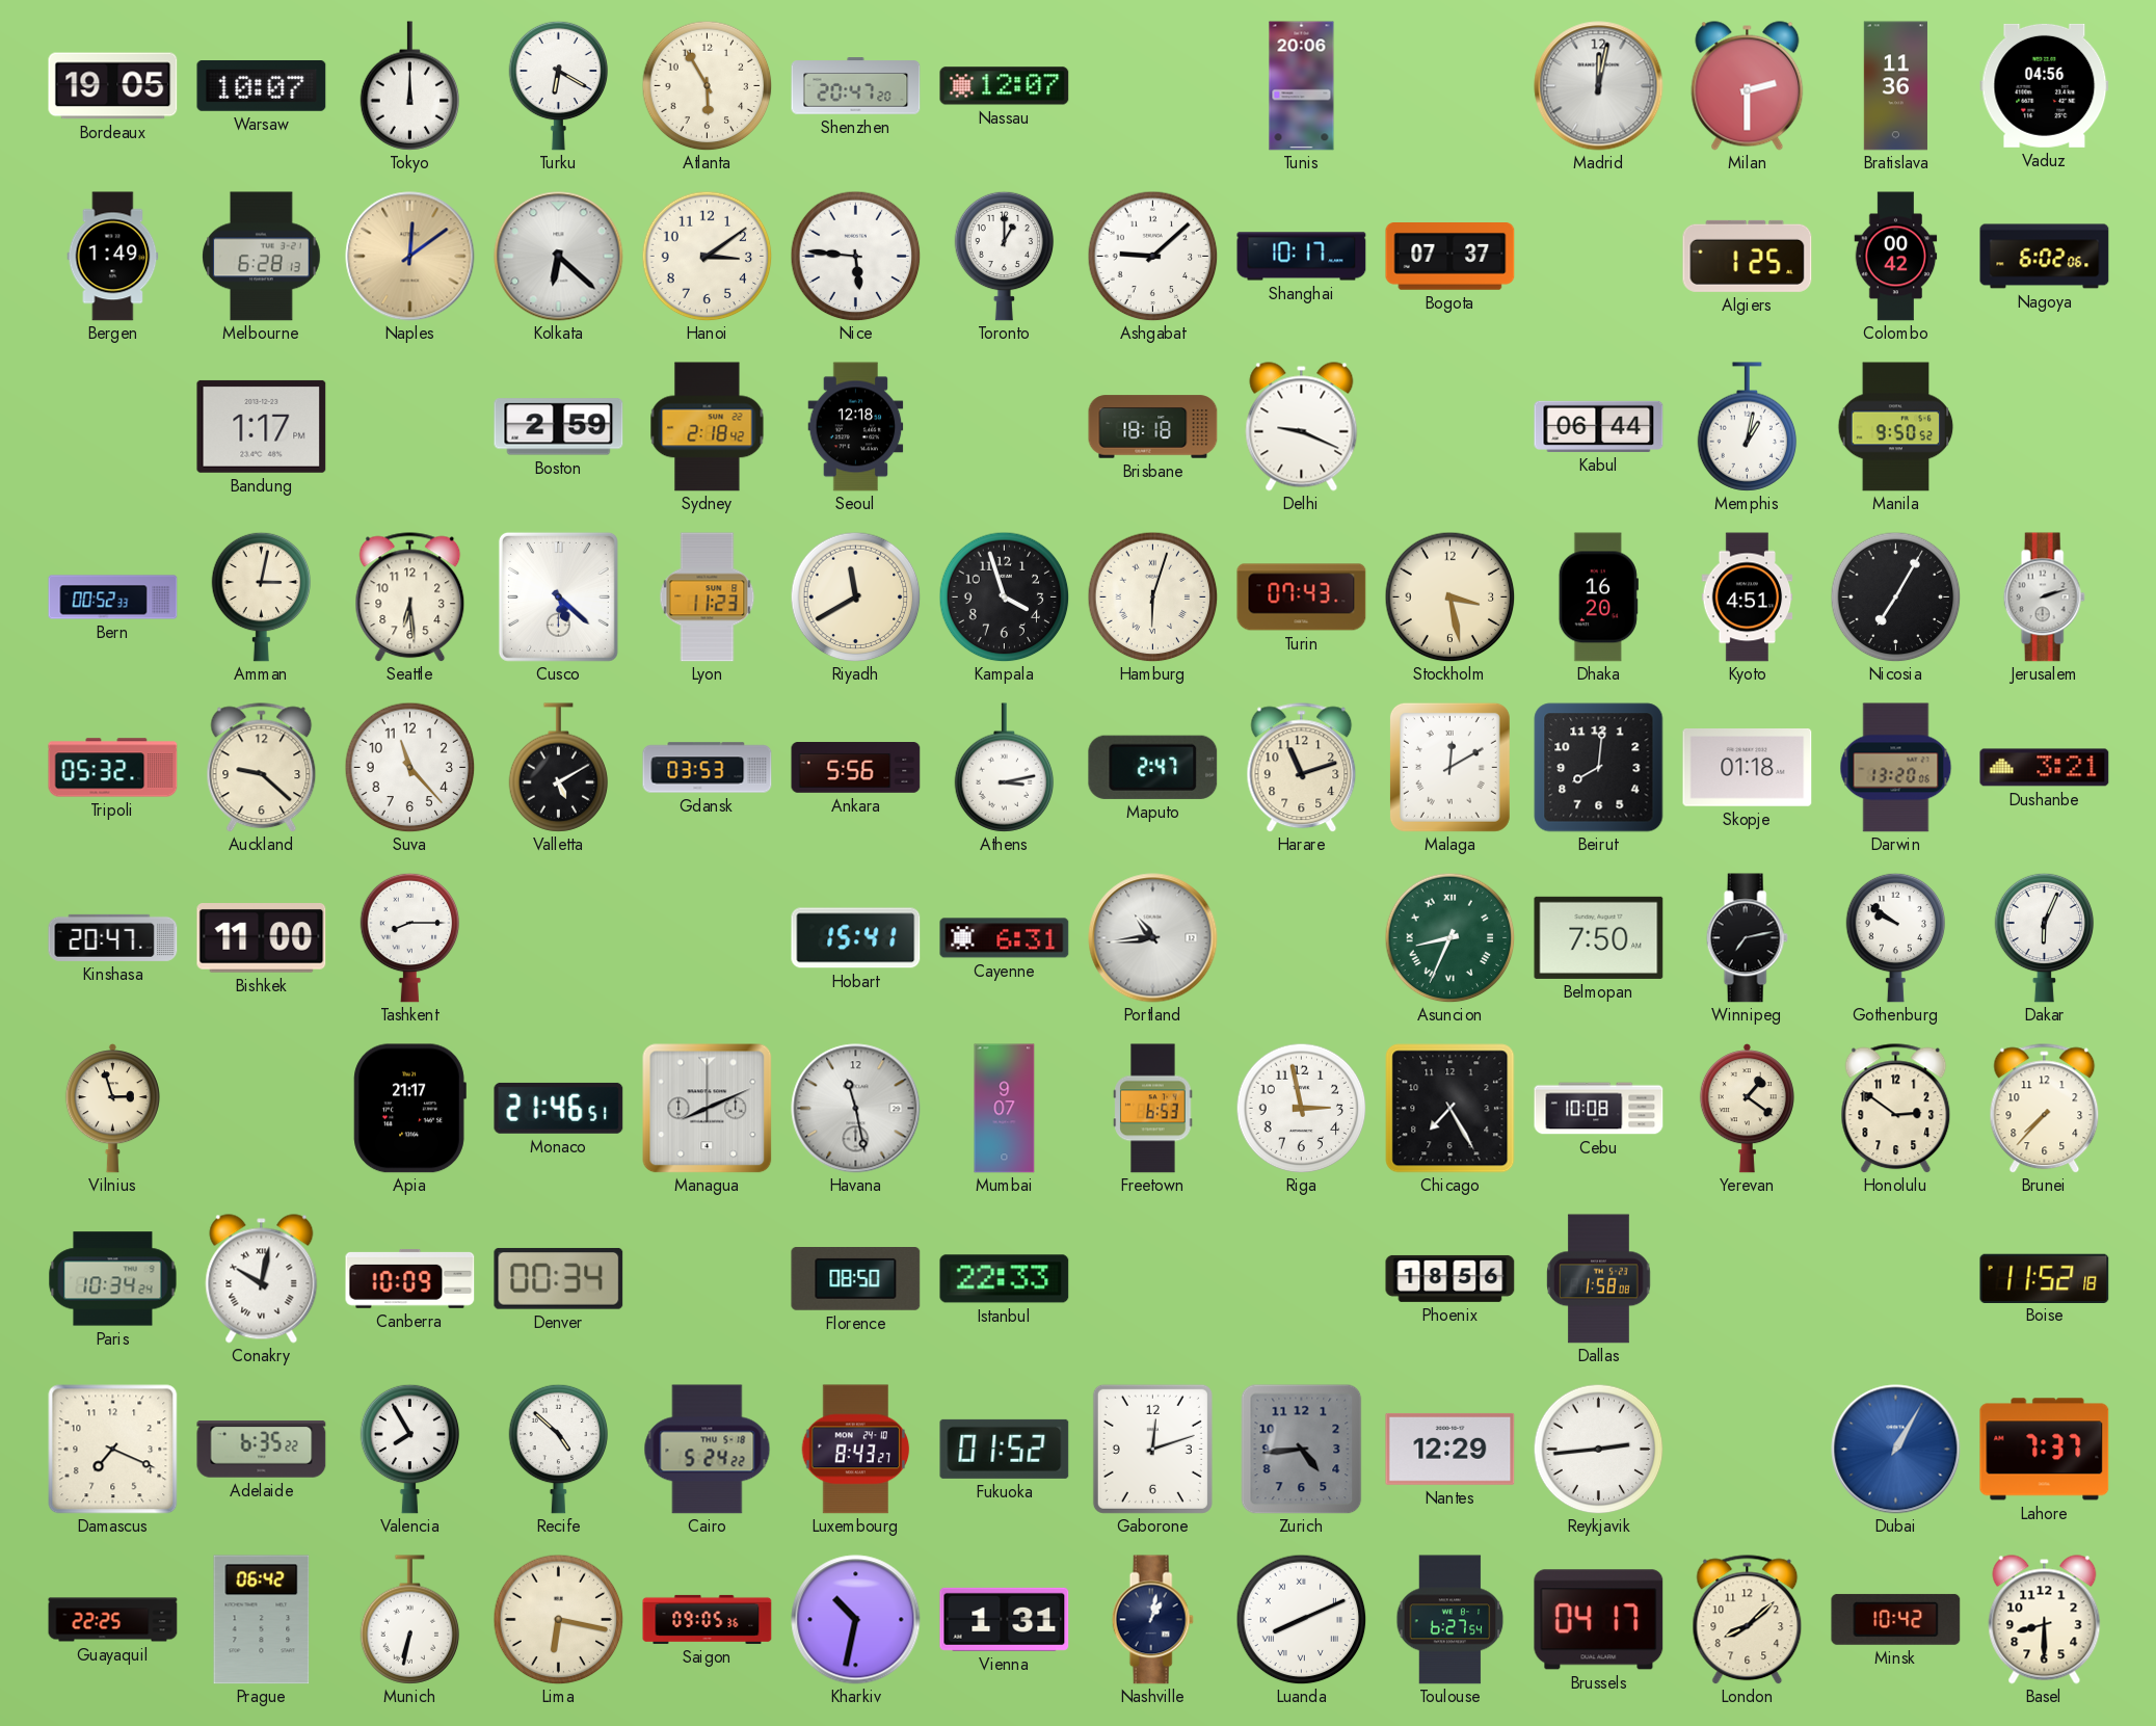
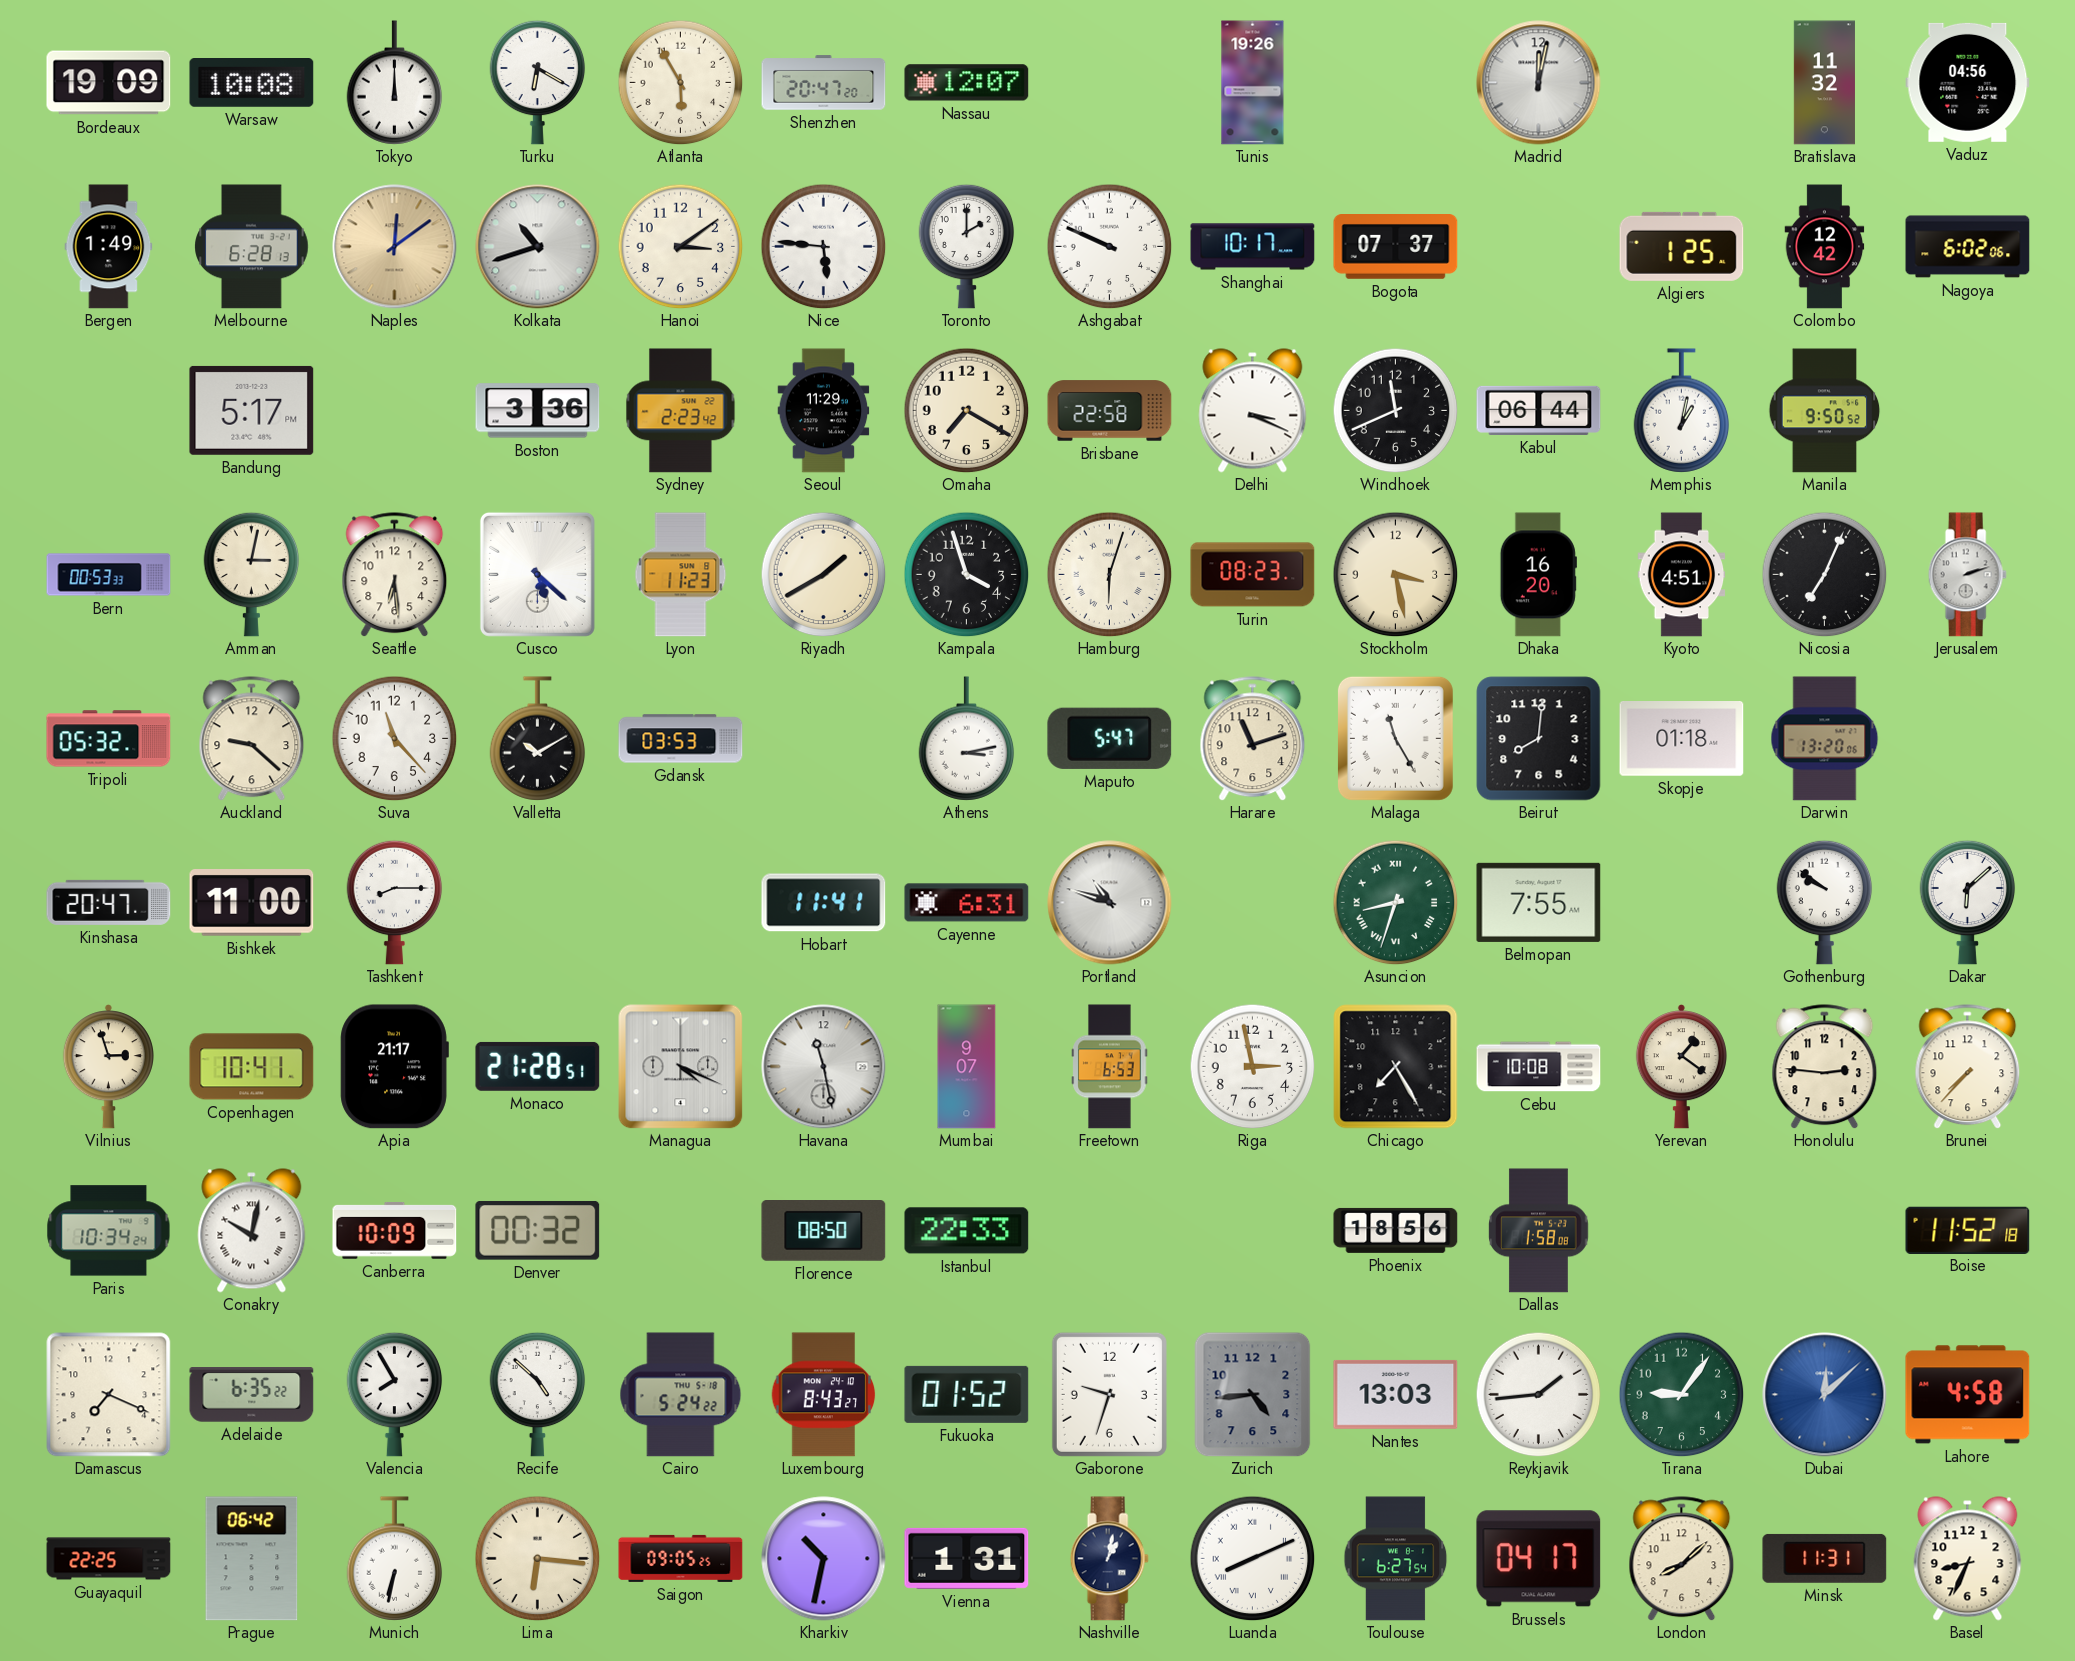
Bordeaux: 19:05 -> 19:09 (109, 83)
Warsaw: 10:07 -> 10:08 (252, 83)
Tunis: 20:06 -> 19:26 (1253, 83)
Milan: 2:30 -> none (1748, 86)
Bratislava: 11:36 -> 11:32 (1824, 83)
Kolkata: 6:22 -> 10:42 (538, 247)
Toronto: 1:00 -> 2:00 (967, 246)
Ashgabat: 9:08 -> 9:49 (1109, 246)
Colombo: 00:42 -> 12:42 (1825, 247)
Bandung: 1:17 -> 5:17 (252, 410)
Boston: 2:59 -> 3:36 (538, 411)
Sydney: 2:18 -> 2:23 (681, 411)
Seoul: 12:18 -> 11:29 (824, 411)
Omaha: none -> 7:20 (966, 410)
Brisbane: 18:18 -> 22:58 (1110, 411)
Delhi: 9:19 -> 3:19 (1253, 411)
Windhoek: none -> 11:41 (1395, 410)
Bern: 00:52 -> 00:53 (109, 575)
Riyadh: 11:40 -> 1:40 (823, 574)
Turin: 07:43 -> 08:23 (1253, 575)
Nicosia: 7:05 -> 7:04 (1824, 574)
Valletta: 5:10 -> 10:10 (538, 739)
Ankara: 5:56 -> none (856, 768)
Maputo: 2:47 -> 5:47 (1110, 738)
Malaga: 12:10 -> 11:25 (1395, 738)
Dushanbe: 3:21 -> none (2045, 768)
Hobart: 15:41 -> 11:41 (824, 903)
Portland: 10:44 -> 10:48 (1110, 903)
Asuncion: 8:34 -> 8:33 (1395, 902)
Belmopan: 7:50 -> 7:55 (1539, 902)
Winnipeg: 7:13 -> none (1747, 938)
Dakar: 6:04 -> 6:08 (1968, 902)
Copenhagen: none -> 10:41 (252, 1067)
Monaco: 21:46 -> 21:28 (538, 1066)
Managua: 8:11 -> 4:19 (680, 1066)
Honolulu: 2:51 -> 2:46 (1825, 1067)
Denver: 00:34 -> 00:32 (538, 1231)
Gaborone: 12:12 -> 9:33 (1109, 1394)
Nantes: 12:29 -> 13:03 (1396, 1394)
Reykjavik: 2:44 -> 1:44 (1538, 1394)
Tirana: none -> 9:06 (1681, 1394)
Dubai: 1:05 -> 12:08 (1825, 1395)
Lahore: 7:37 -> 4:58 (1968, 1395)
Lima: 6:17 -> 6:16 (537, 1558)
Saigon: 09:05:36 -> 09:05:25 (681, 1558)
Minsk: 10:42 -> 11:31 (1825, 1558)
Basel: 8:30 -> 8:34 (1968, 1559)
